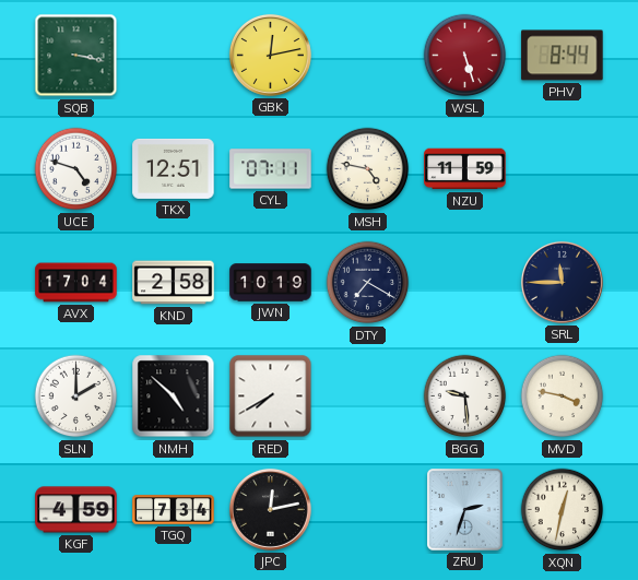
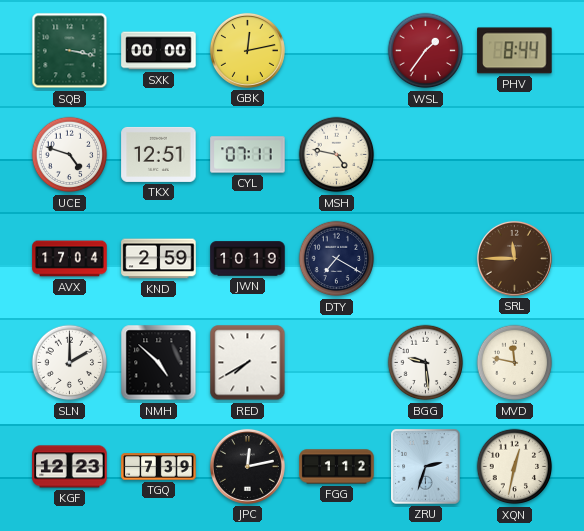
SXK: none -> 00:00 (159, 51)
WSL: 5:27 -> 1:36 (426, 51)
NZU: 11:59 -> none (465, 169)
KND: 2:58 -> 2:59 (159, 259)
SRL dial: navy -> brown (514, 258)
MVD: 3:47 -> 11:47 (515, 363)
KGF: 4:59 -> 12:23 (70, 467)
TGQ: 7:34 -> 7:39 (159, 467)
FGG: none -> 1:12 (337, 467)
